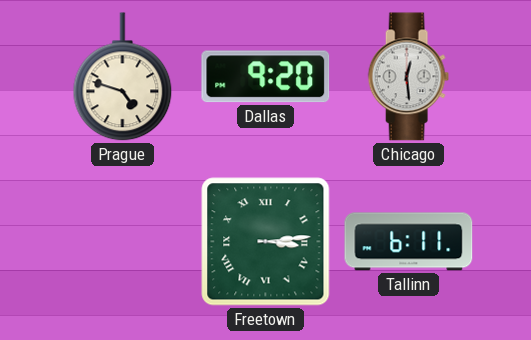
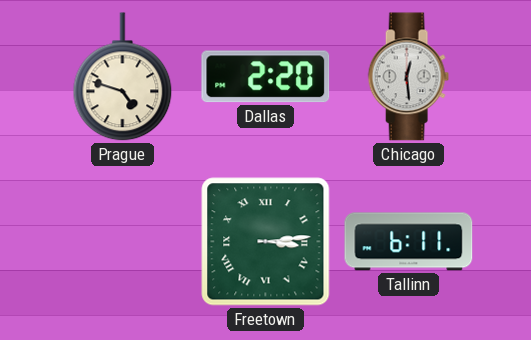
Dallas: 9:20 -> 2:20 (266, 77)
